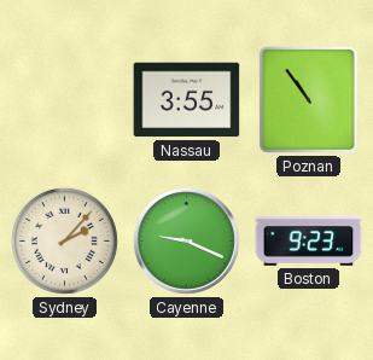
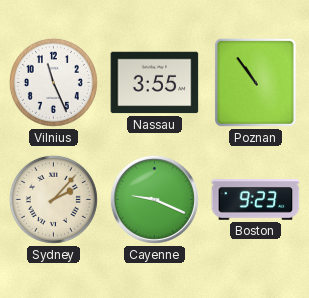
Vilnius: none -> 11:26 (53, 82)
